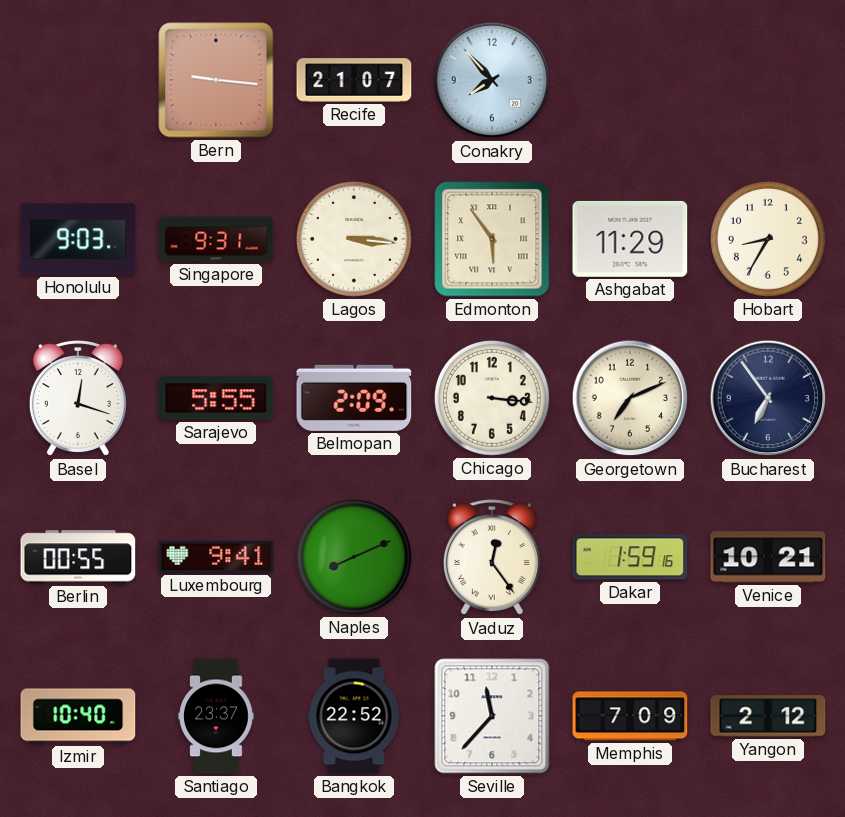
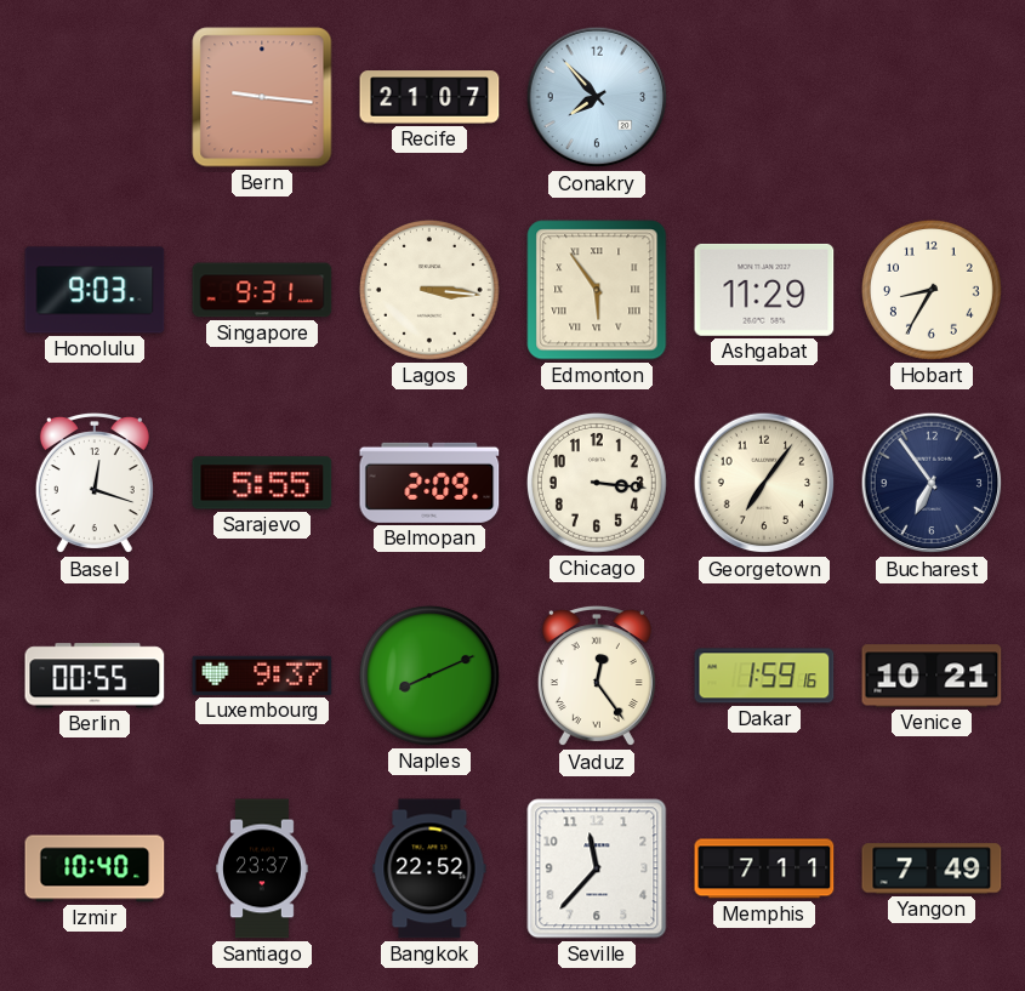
Georgetown: 7:11 -> 7:06 (764, 483)
Luxembourg: 9:41 -> 9:37 (262, 676)
Memphis: 7:09 -> 7:11 (764, 868)
Yangon: 2:12 -> 7:49 (932, 868)
